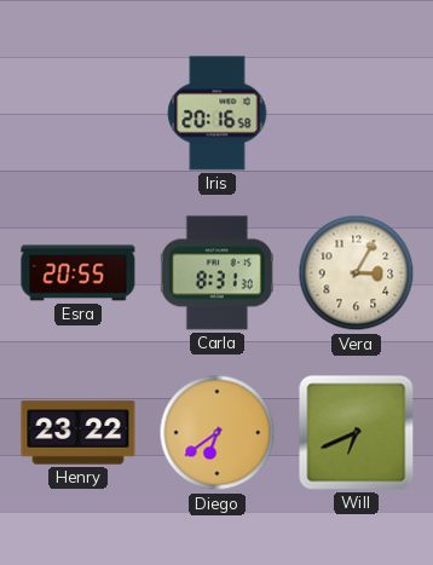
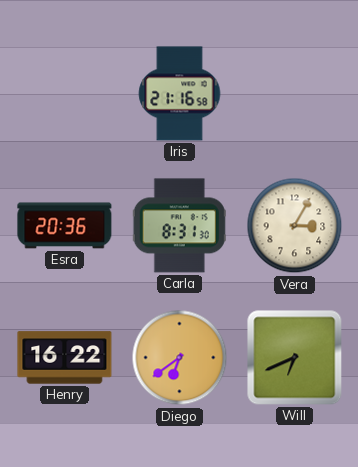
Iris: 20:16 -> 21:16 (180, 94)
Esra: 20:55 -> 20:36 (65, 226)
Henry: 23:22 -> 16:22 (65, 358)
